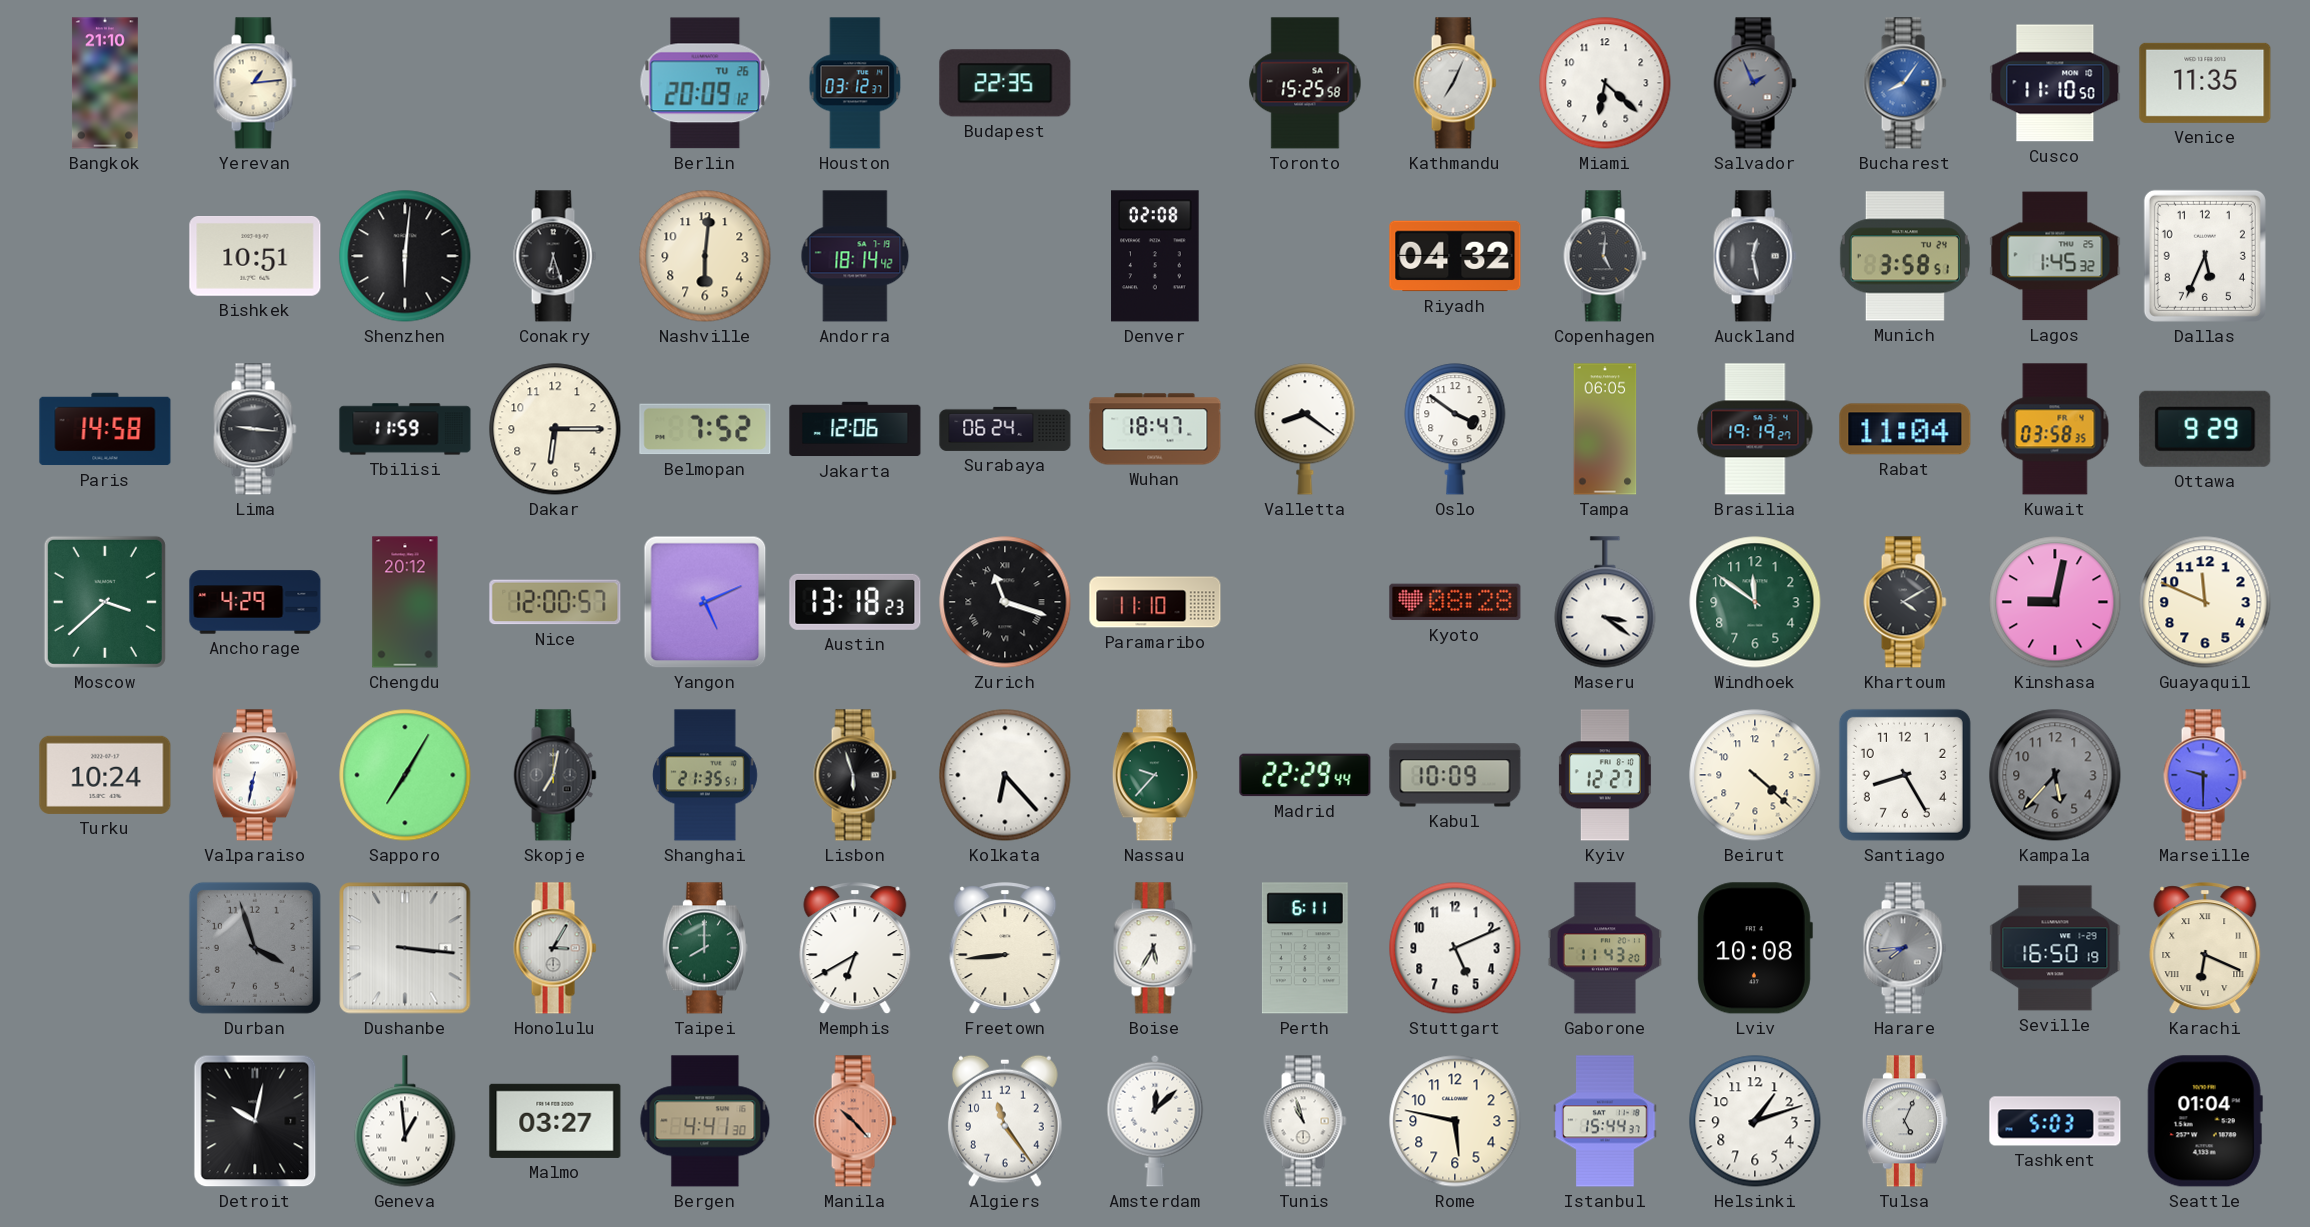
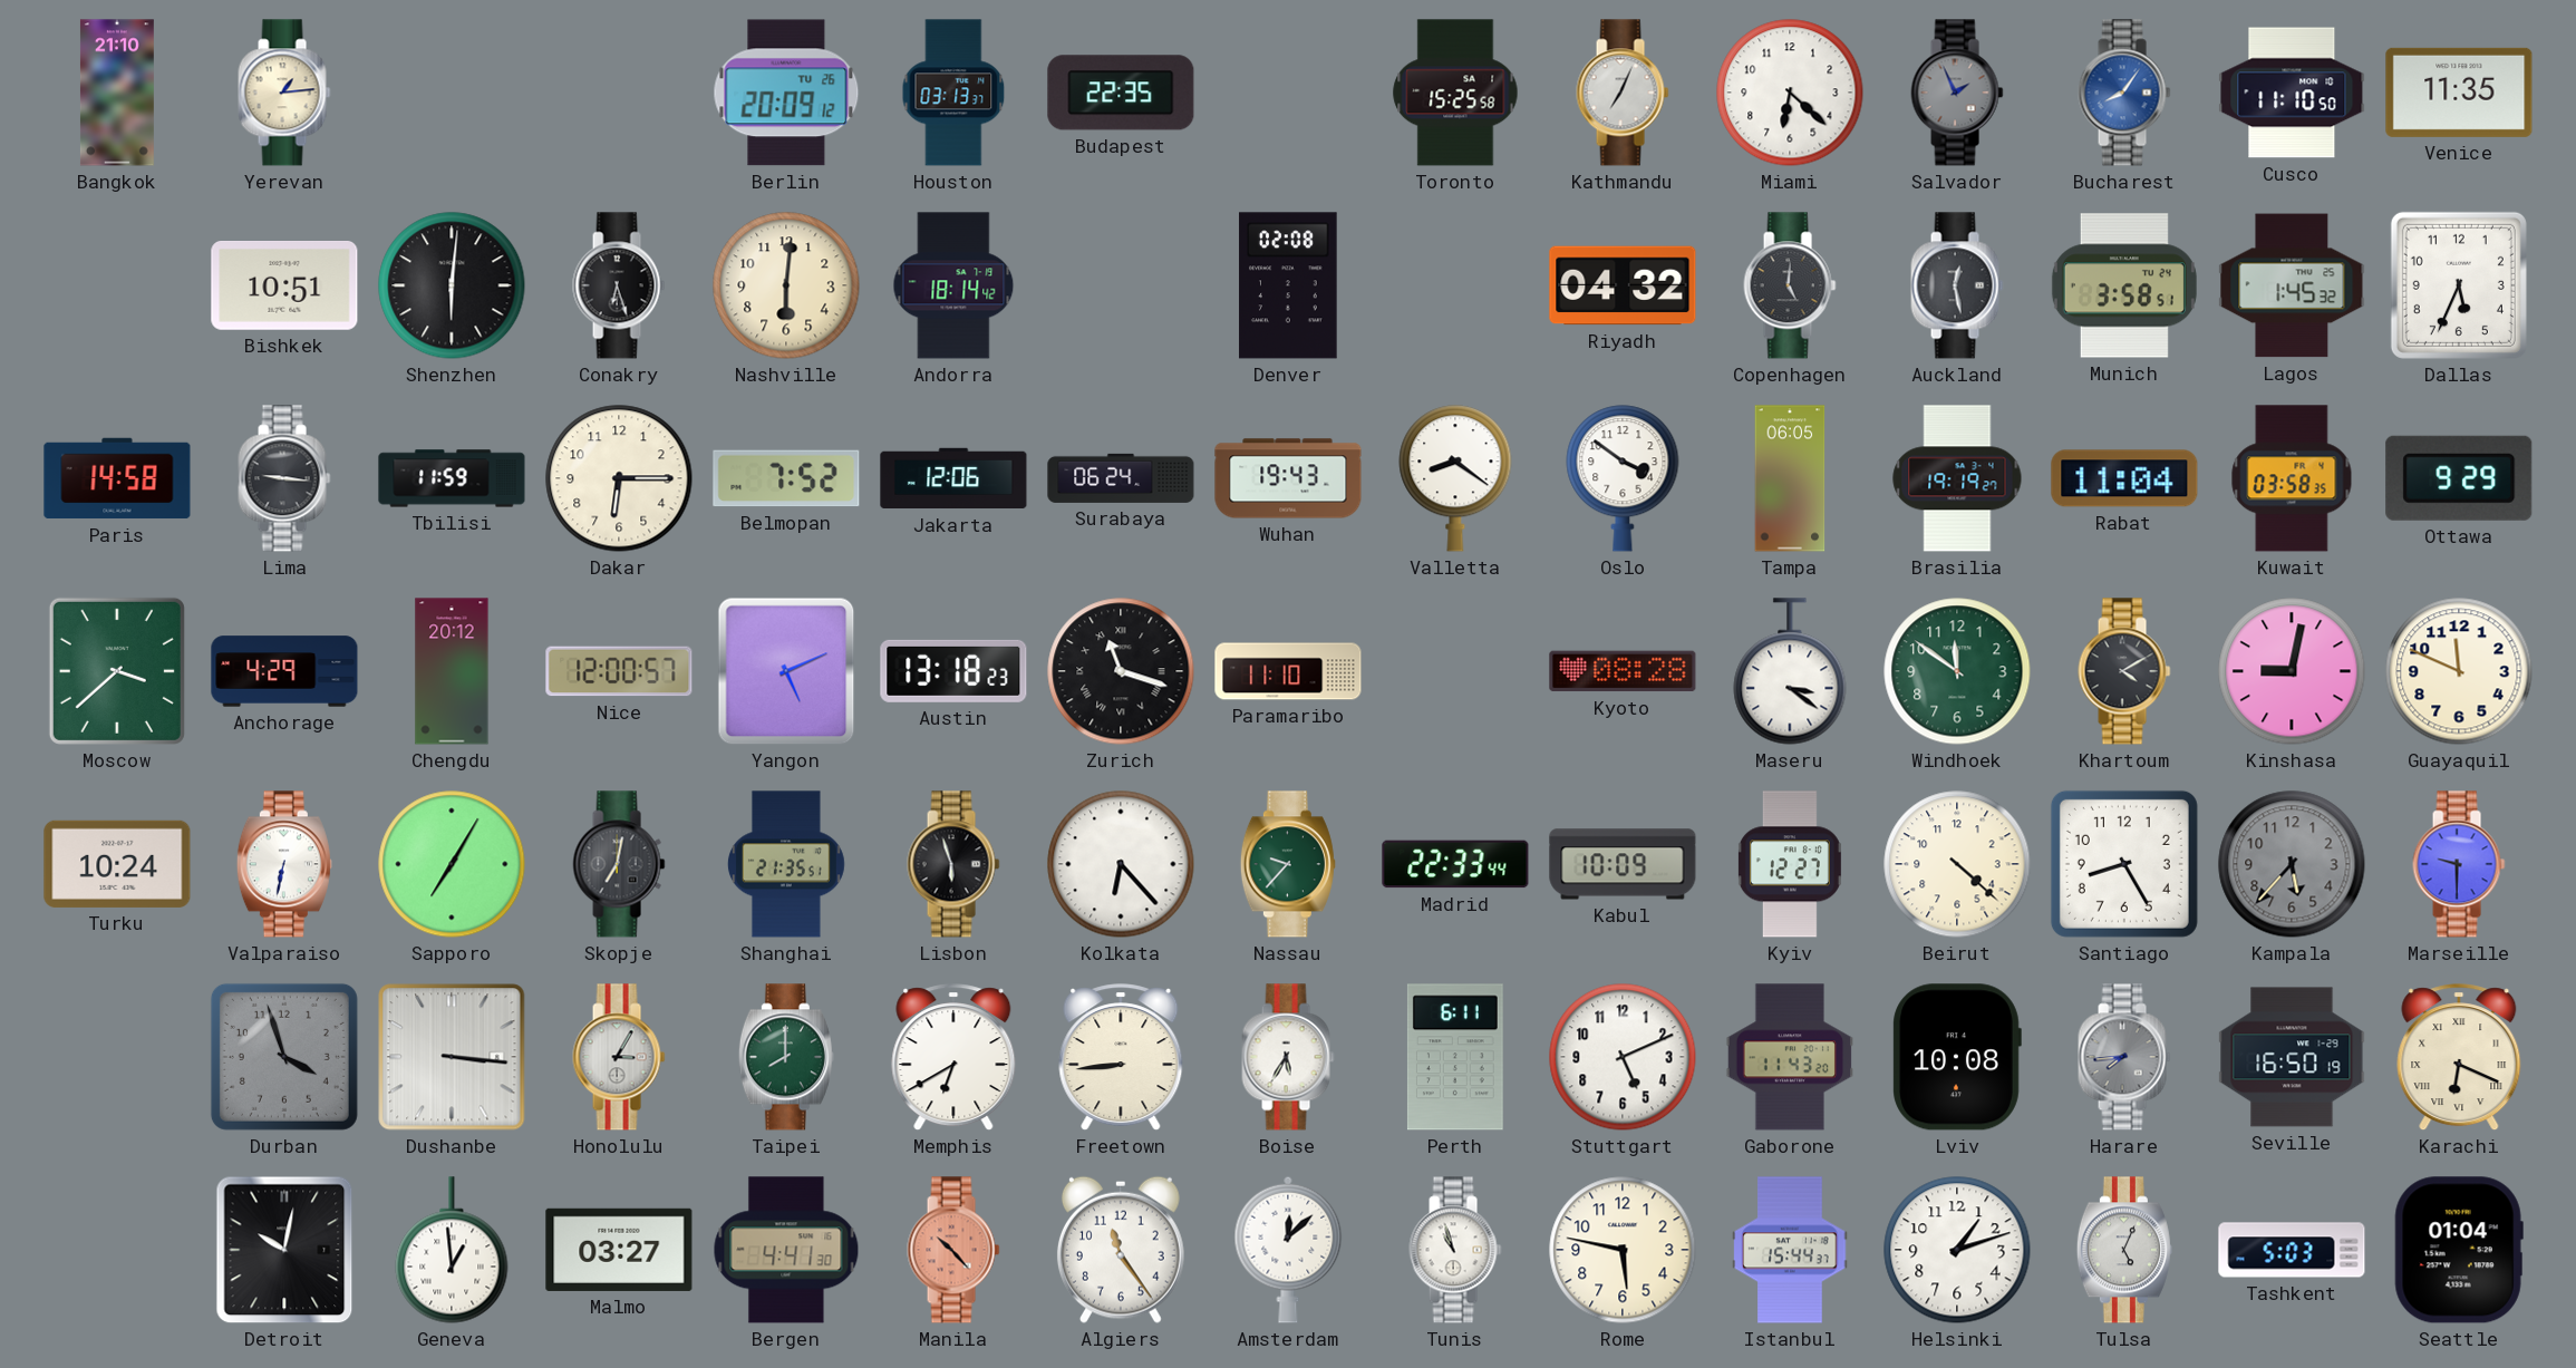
Houston: 03:12 -> 03:13 (953, 93)
Wuhan: 18:47 -> 19:43 (1288, 478)
Madrid: 22:29 -> 22:33 (1455, 864)
